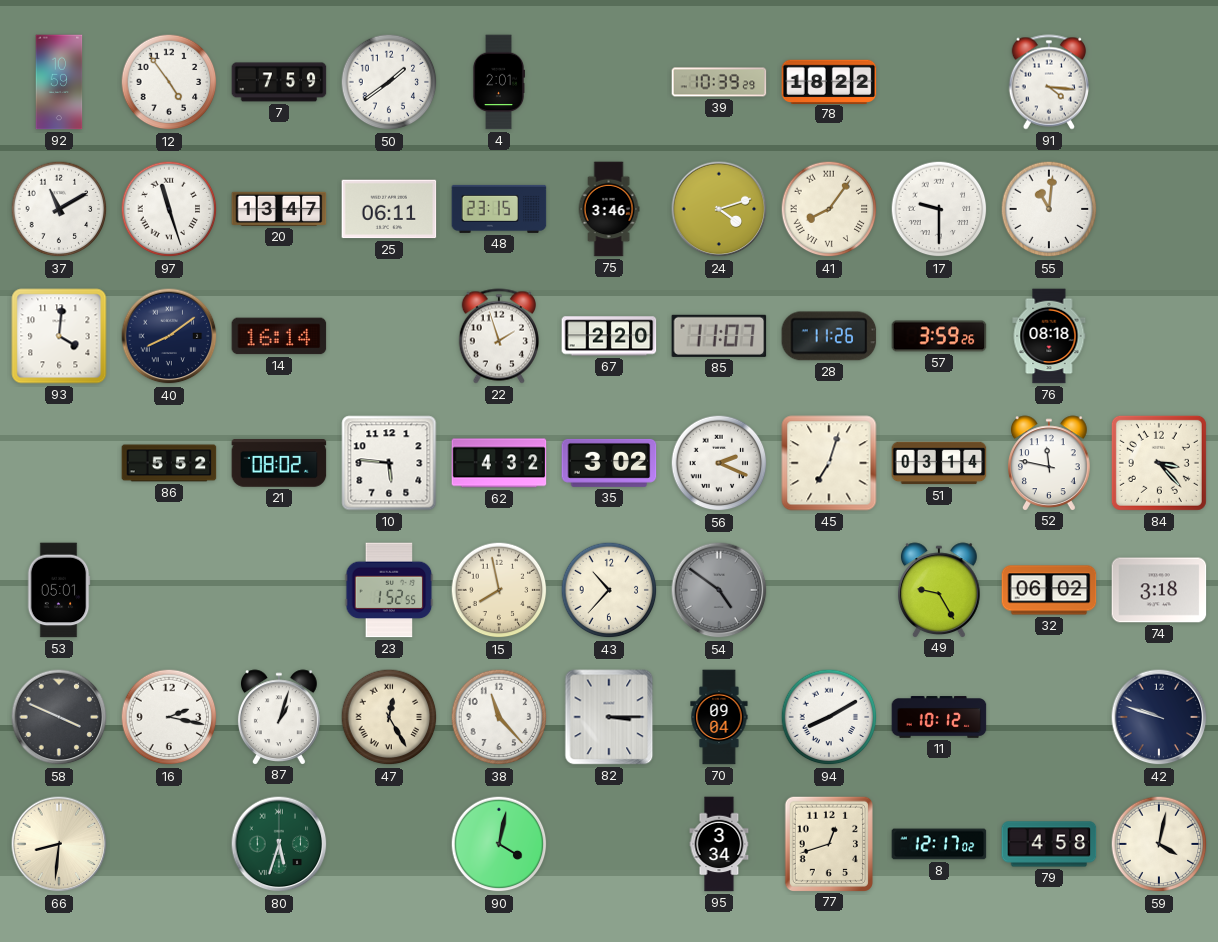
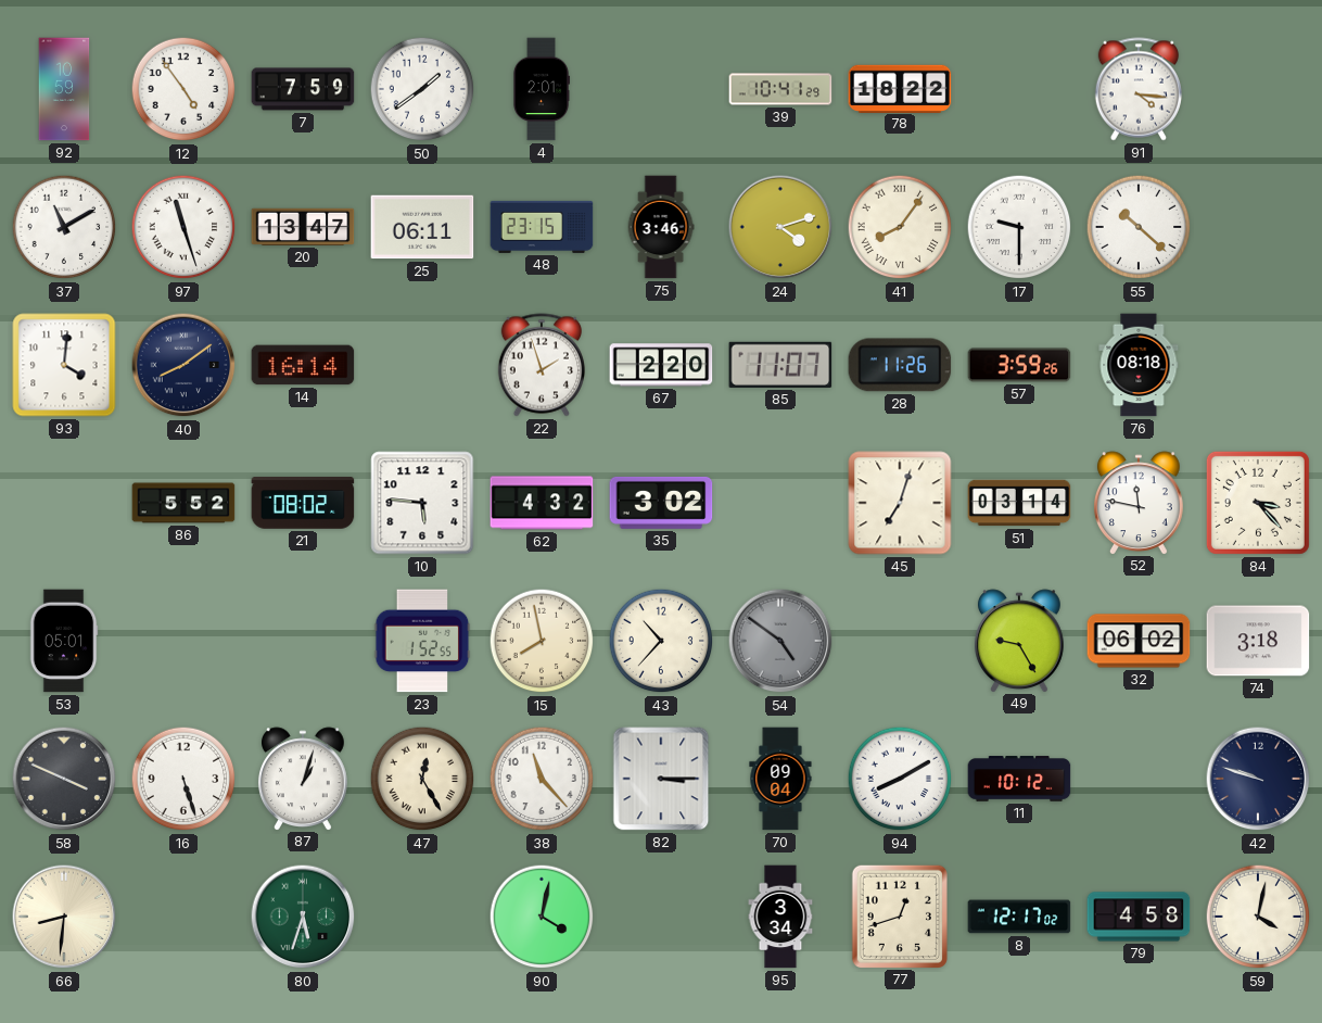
39: 10:39 -> 10:41 (780, 89)
55: 11:01 -> 10:22 (1139, 227)
56: 2:19 -> none (719, 463)
16: 2:17 -> 5:27 (183, 779)
